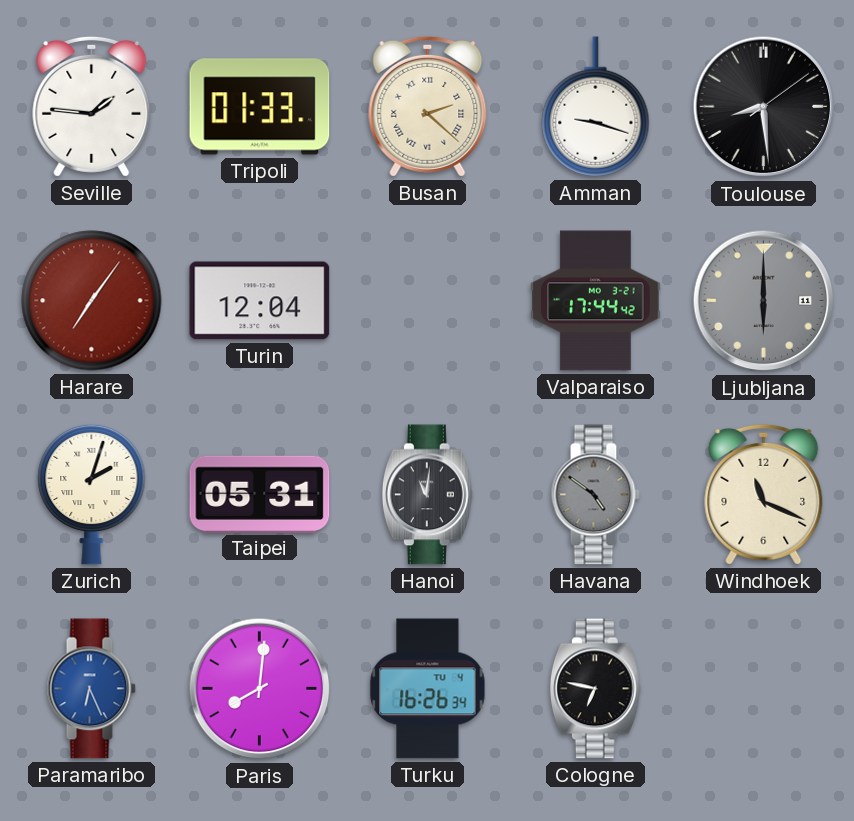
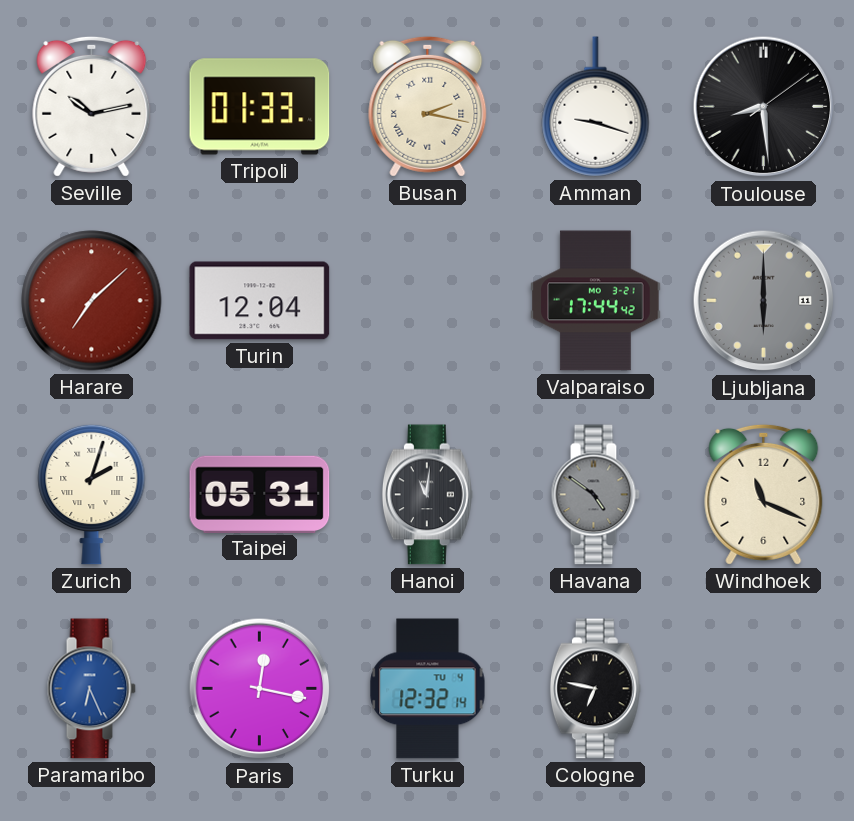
Seville: 1:46 -> 10:13 (92, 106)
Busan: 2:22 -> 2:17 (428, 106)
Harare: 7:06 -> 7:08 (92, 301)
Paris: 8:01 -> 12:17 (260, 689)
Turku: 16:26 -> 12:32 (428, 689)
